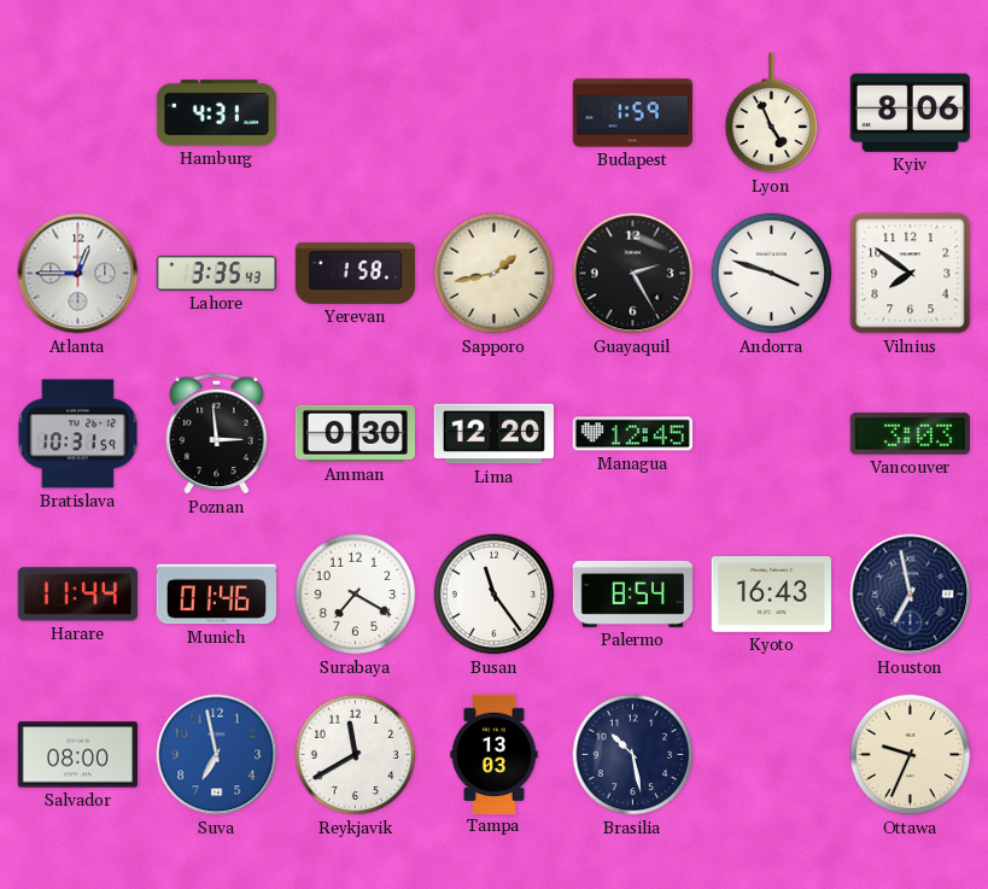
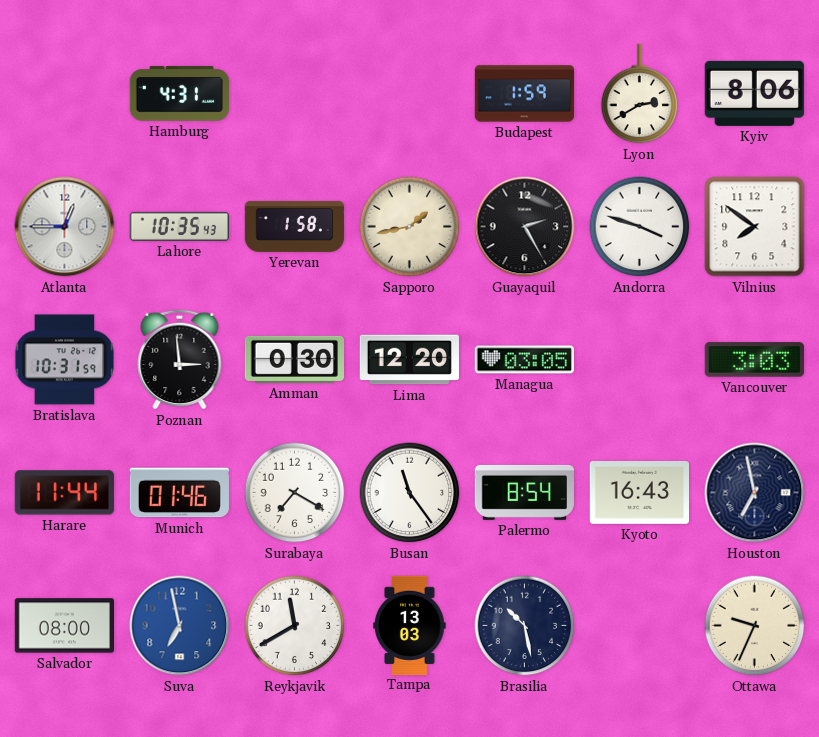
Lyon: 4:56 -> 2:40 (640, 94)
Lahore: 3:35 -> 10:35 (180, 226)
Managua: 12:45 -> 03:05 (524, 360)
